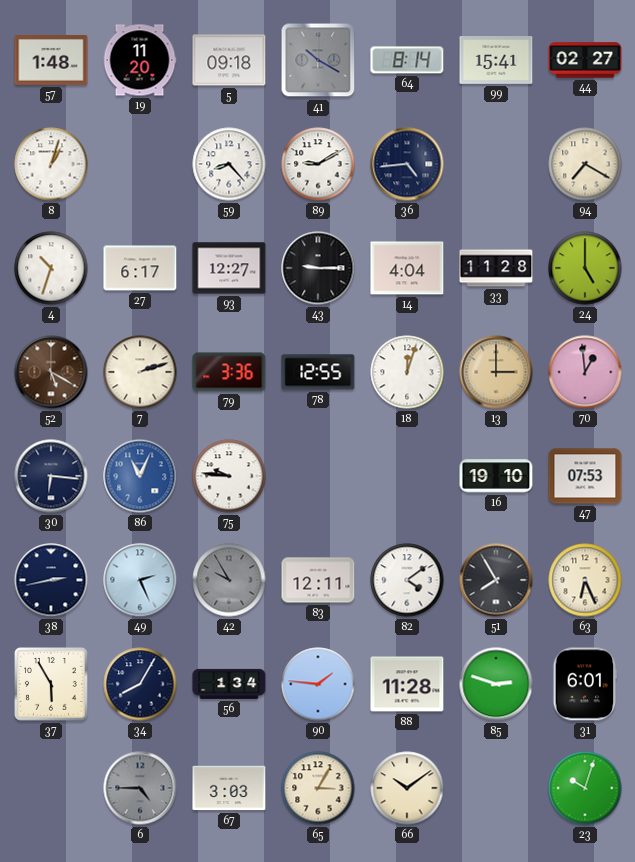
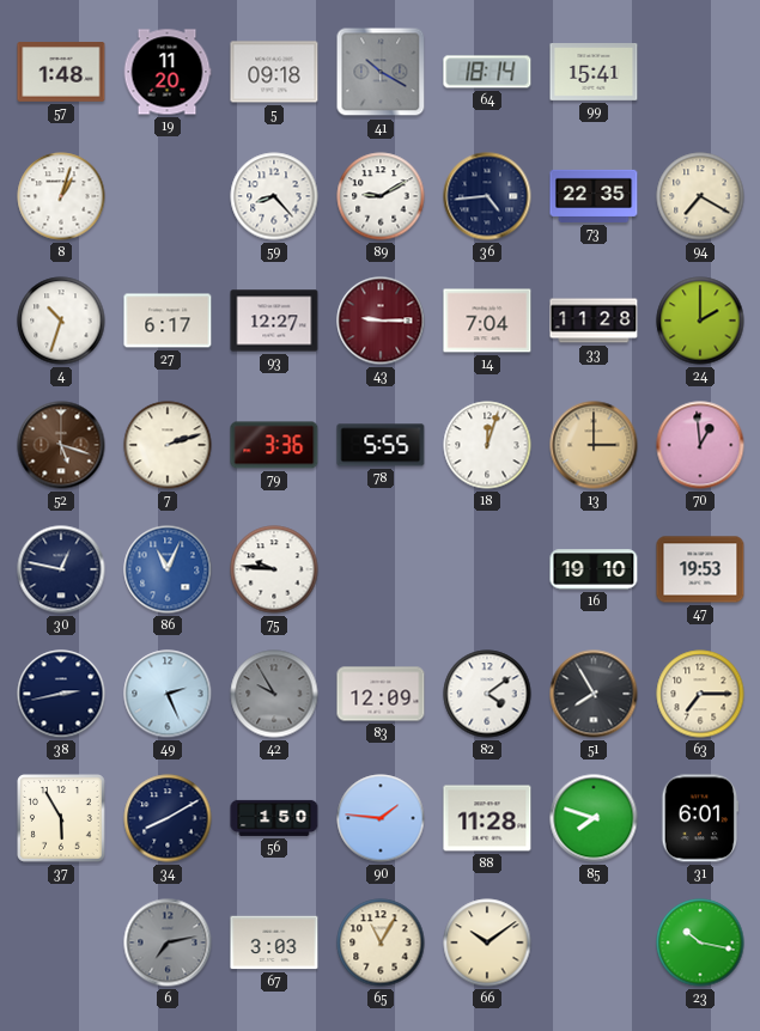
64: 8:14 -> 18:14 (487, 72)
44: 02:27 -> none (585, 60)
73: none -> 22:35 (594, 196)
43 dial: black -> burgundy (381, 321)
14: 4:04 -> 7:04 (487, 321)
24: 5:00 -> 2:00 (700, 321)
52: 5:20 -> 5:18 (61, 445)
78: 12:55 -> 5:55 (381, 445)
30: 6:16 -> 12:47 (61, 569)
47: 07:53 -> 19:53 (700, 569)
83: 12:11 -> 12:09 (381, 694)
63: 6:26 -> 7:15 (700, 694)
34: 8:05 -> 8:10 (168, 818)
56: 1:34 -> 1:50 (274, 818)
85: 2:48 -> 7:48 (594, 818)
6: 4:45 -> 7:13 (168, 942)
65: 3:05 -> 11:05 (381, 942)
23: 10:03 -> 10:17 (700, 942)
